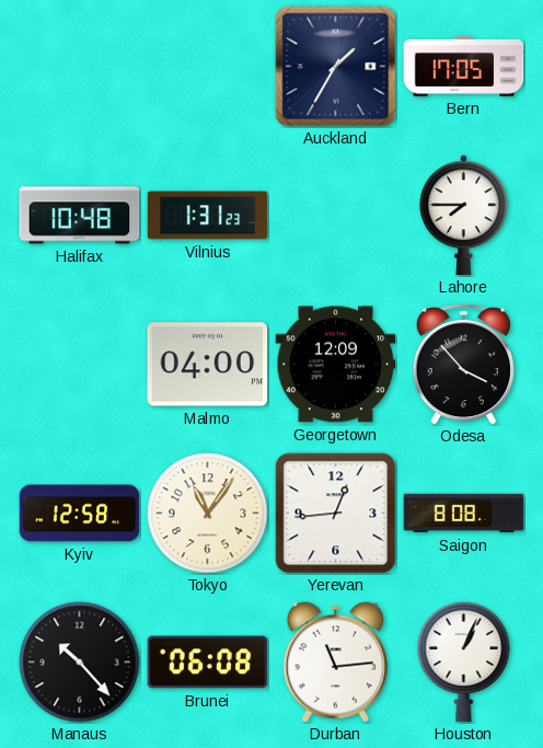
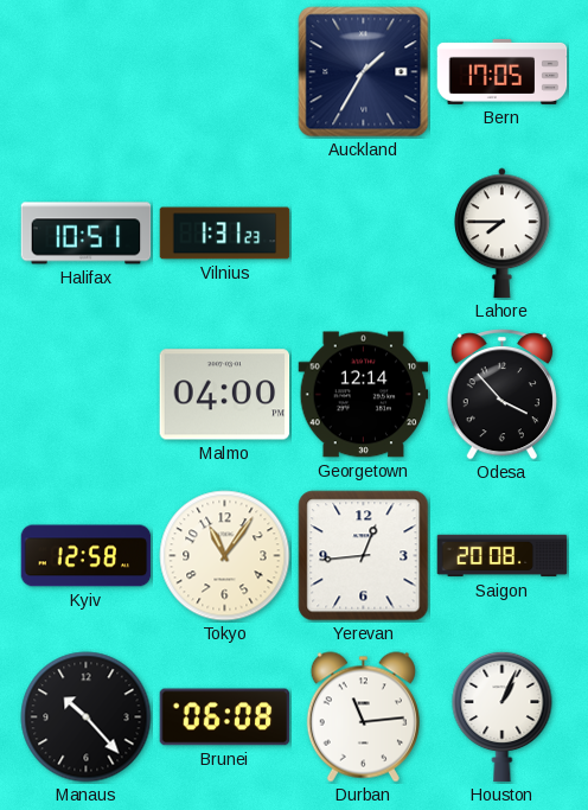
Halifax: 10:48 -> 10:51 (87, 234)
Georgetown: 12:09 -> 12:14 (364, 395)
Saigon: 8:08 -> 20:08 (503, 556)
